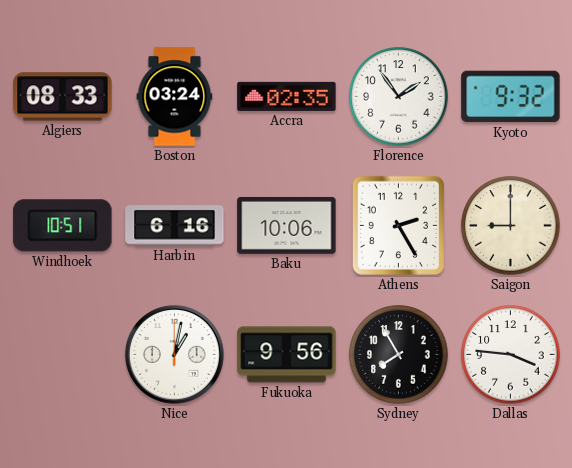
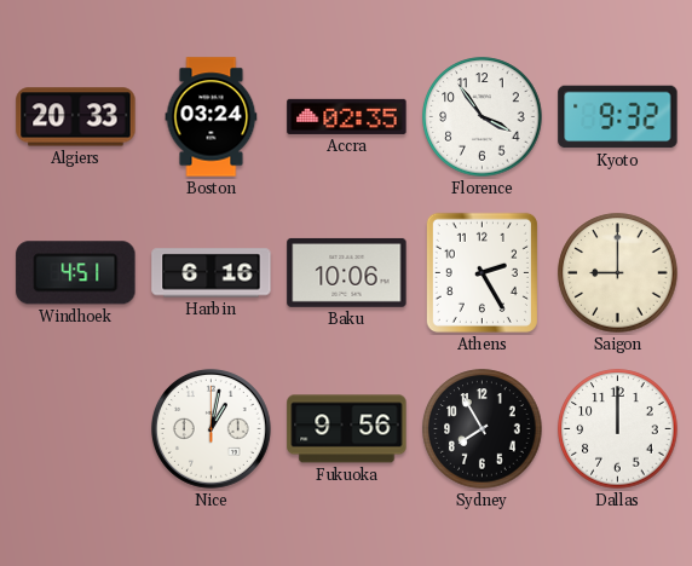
Algiers: 08:33 -> 20:33 (76, 117)
Florence: 1:54 -> 3:54 (483, 117)
Windhoek: 10:51 -> 4:51 (76, 273)
Dallas: 3:46 -> 12:00 (618, 429)
